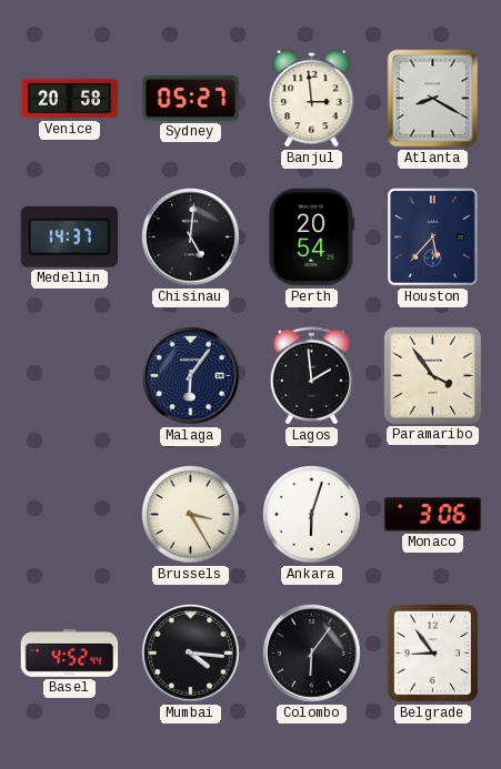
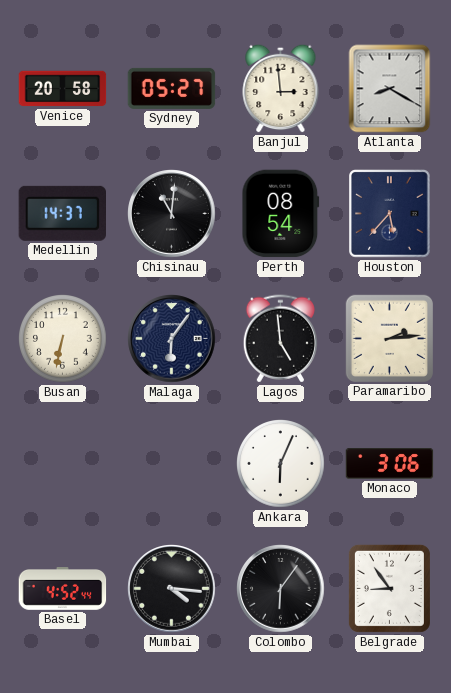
Chisinau: 5:01 -> 11:01 (172, 214)
Perth: 20:54 -> 08:54 (281, 214)
Busan: none -> 6:32 (63, 339)
Lagos: 1:59 -> 4:59 (280, 339)
Paramaribo: 3:54 -> 2:14 (389, 338)
Brussels: 3:25 -> none (191, 515)
Ankara: 6:03 -> 6:04 (281, 464)
